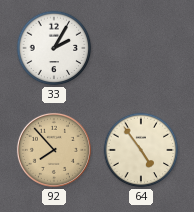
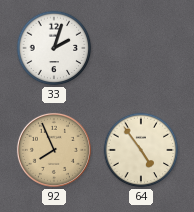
33: 2:05 -> 2:03 (54, 48)
92: 7:53 -> 7:56 (54, 150)
